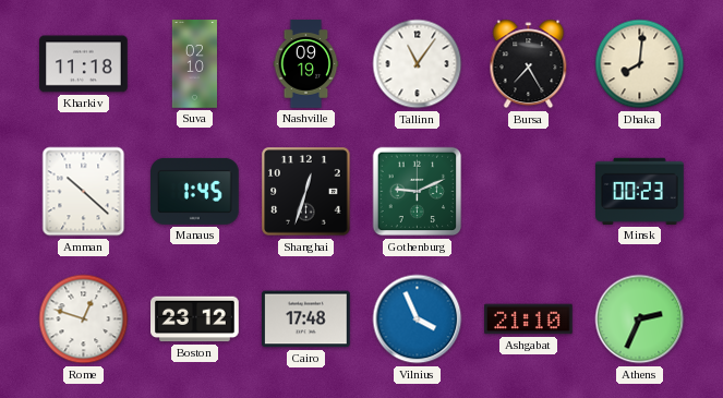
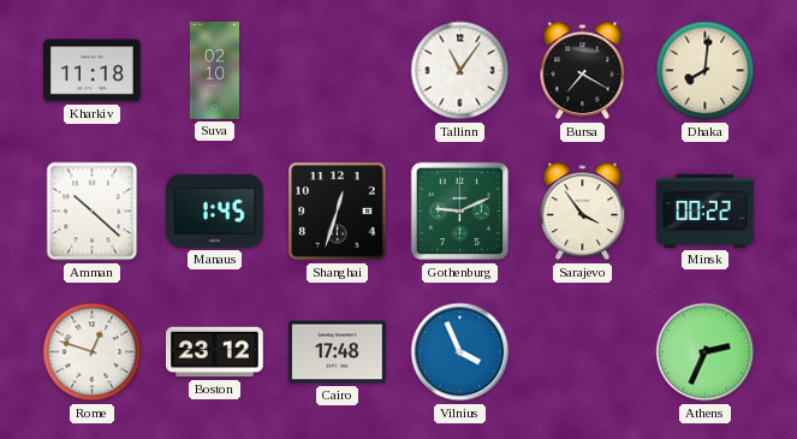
Nashville: 09:19 -> none (306, 64)
Bursa: 7:25 -> 7:20 (583, 71)
Sarajevo: none -> 3:54 (583, 212)
Minsk: 00:23 -> 00:22 (706, 210)
Ashgabat: 21:10 -> none (529, 319)
